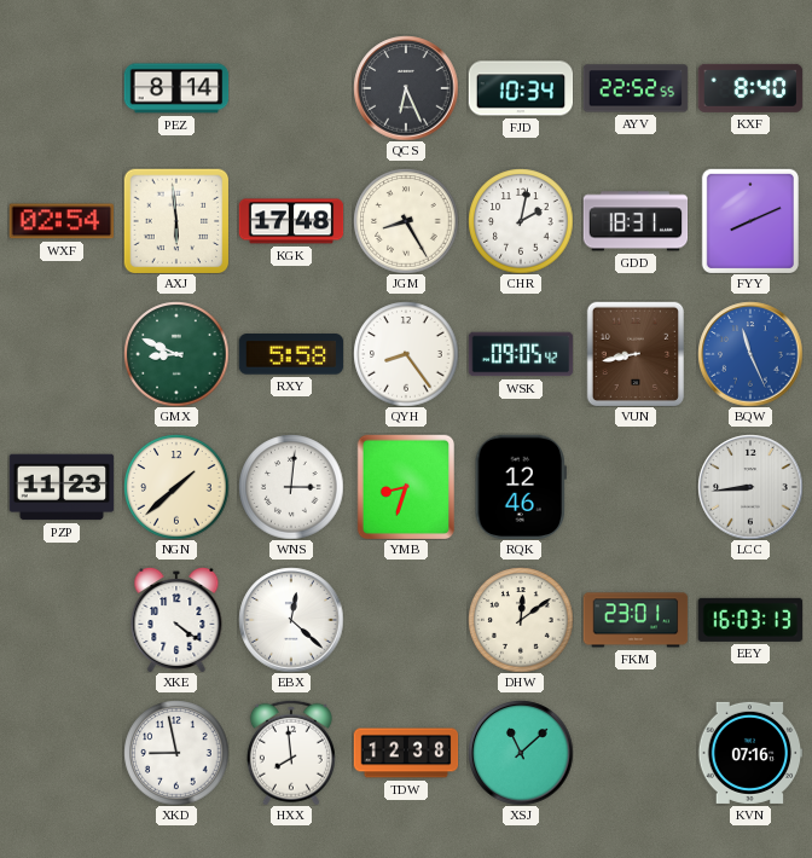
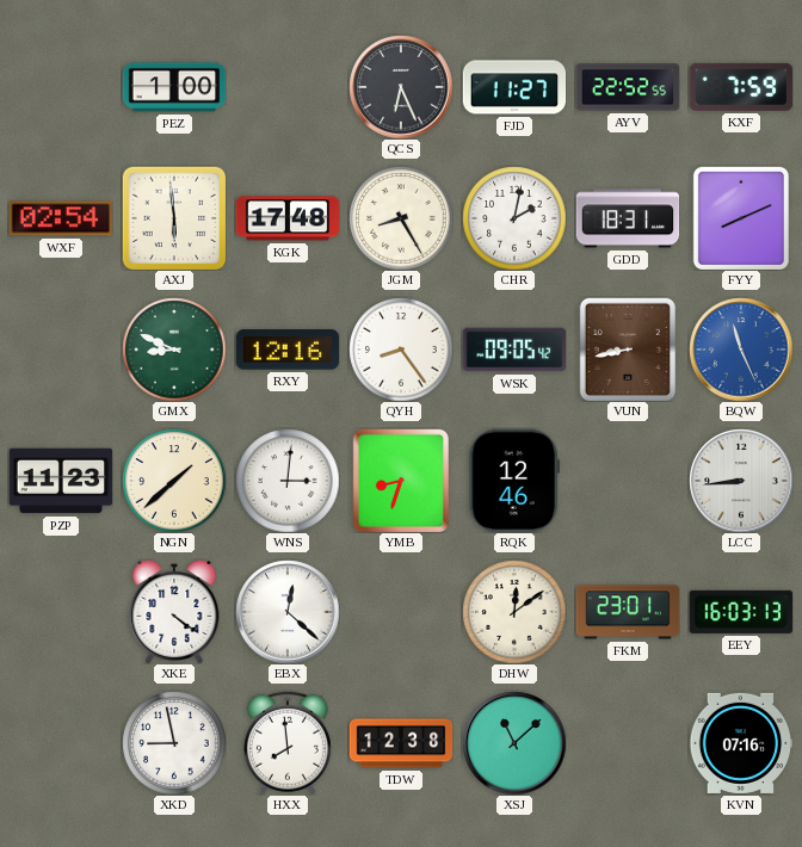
PEZ: 8:14 -> 1:00 (174, 87)
FJD: 10:34 -> 11:27 (514, 87)
KXF: 8:40 -> 7:59 (741, 87)
RXY: 5:58 -> 12:16 (288, 350)
